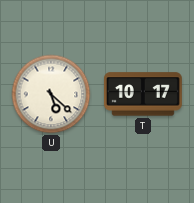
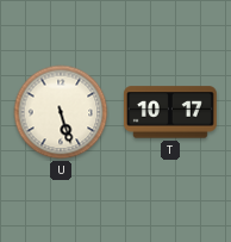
U: 5:22 -> 5:27 (61, 112)
